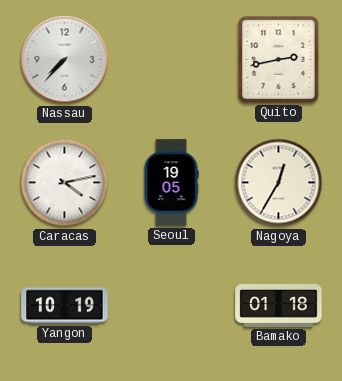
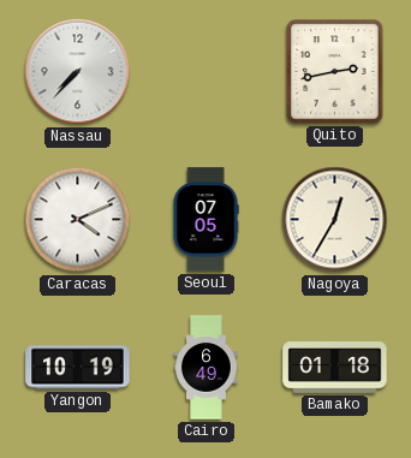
Caracas: 4:13 -> 4:11 (78, 220)
Seoul: 19:05 -> 07:05 (205, 220)
Cairo: none -> 6:49 (207, 368)
